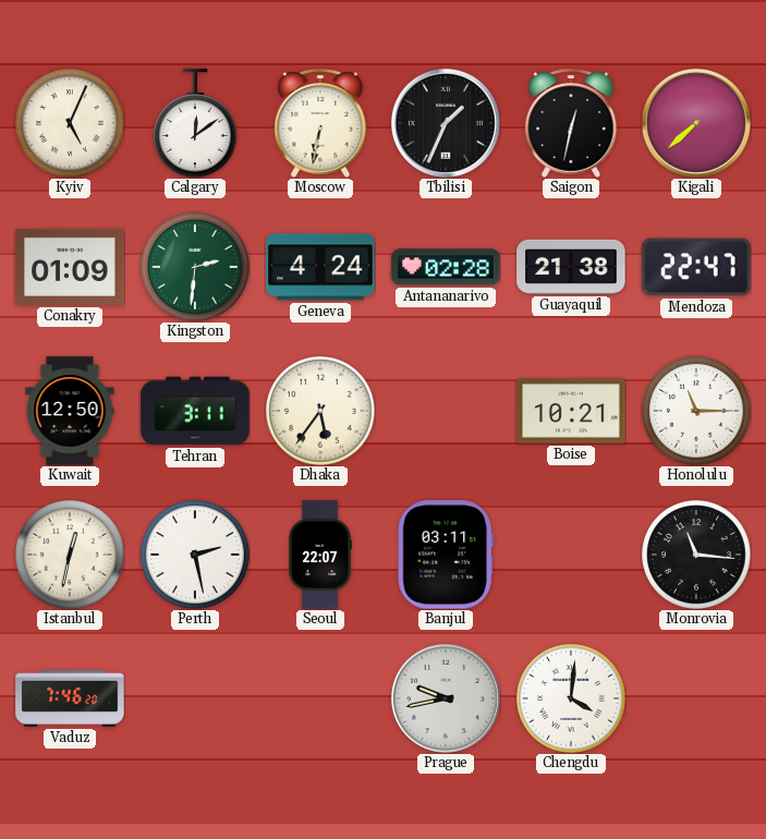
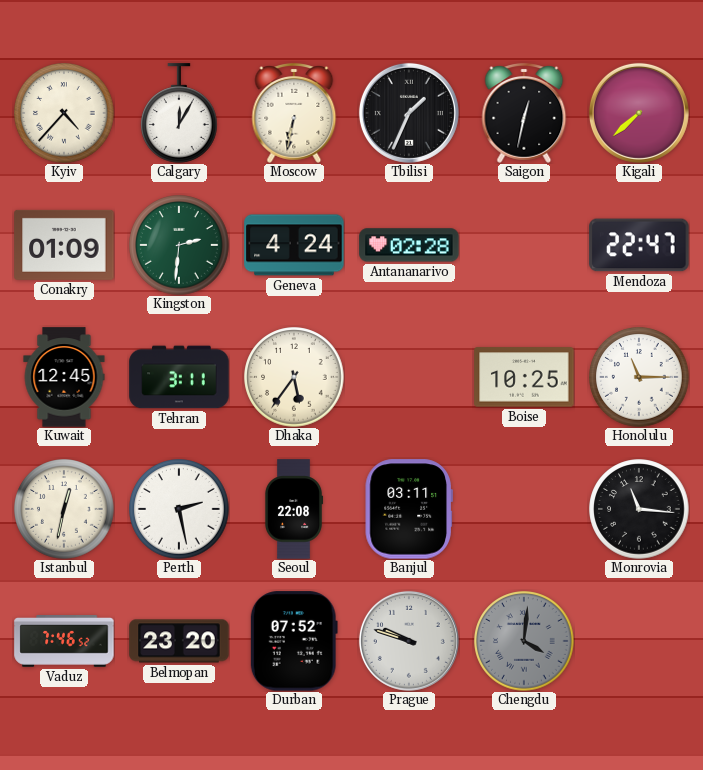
Kyiv: 5:04 -> 4:37 (64, 113)
Calgary: 12:09 -> 12:05 (180, 113)
Guayaquil: 21:38 -> none (571, 267)
Kuwait: 12:50 -> 12:45 (64, 377)
Boise: 10:21 -> 10:25 (524, 377)
Seoul: 22:07 -> 22:08 (294, 509)
Vaduz: 7:46:20 -> 7:46:52 (64, 642)
Belmopan: none -> 23:20 (179, 641)
Durban: none -> 07:52 (294, 641)
Prague: 9:43 -> 9:48 (409, 641)
Chengdu dial: white -> grey (524, 641)
